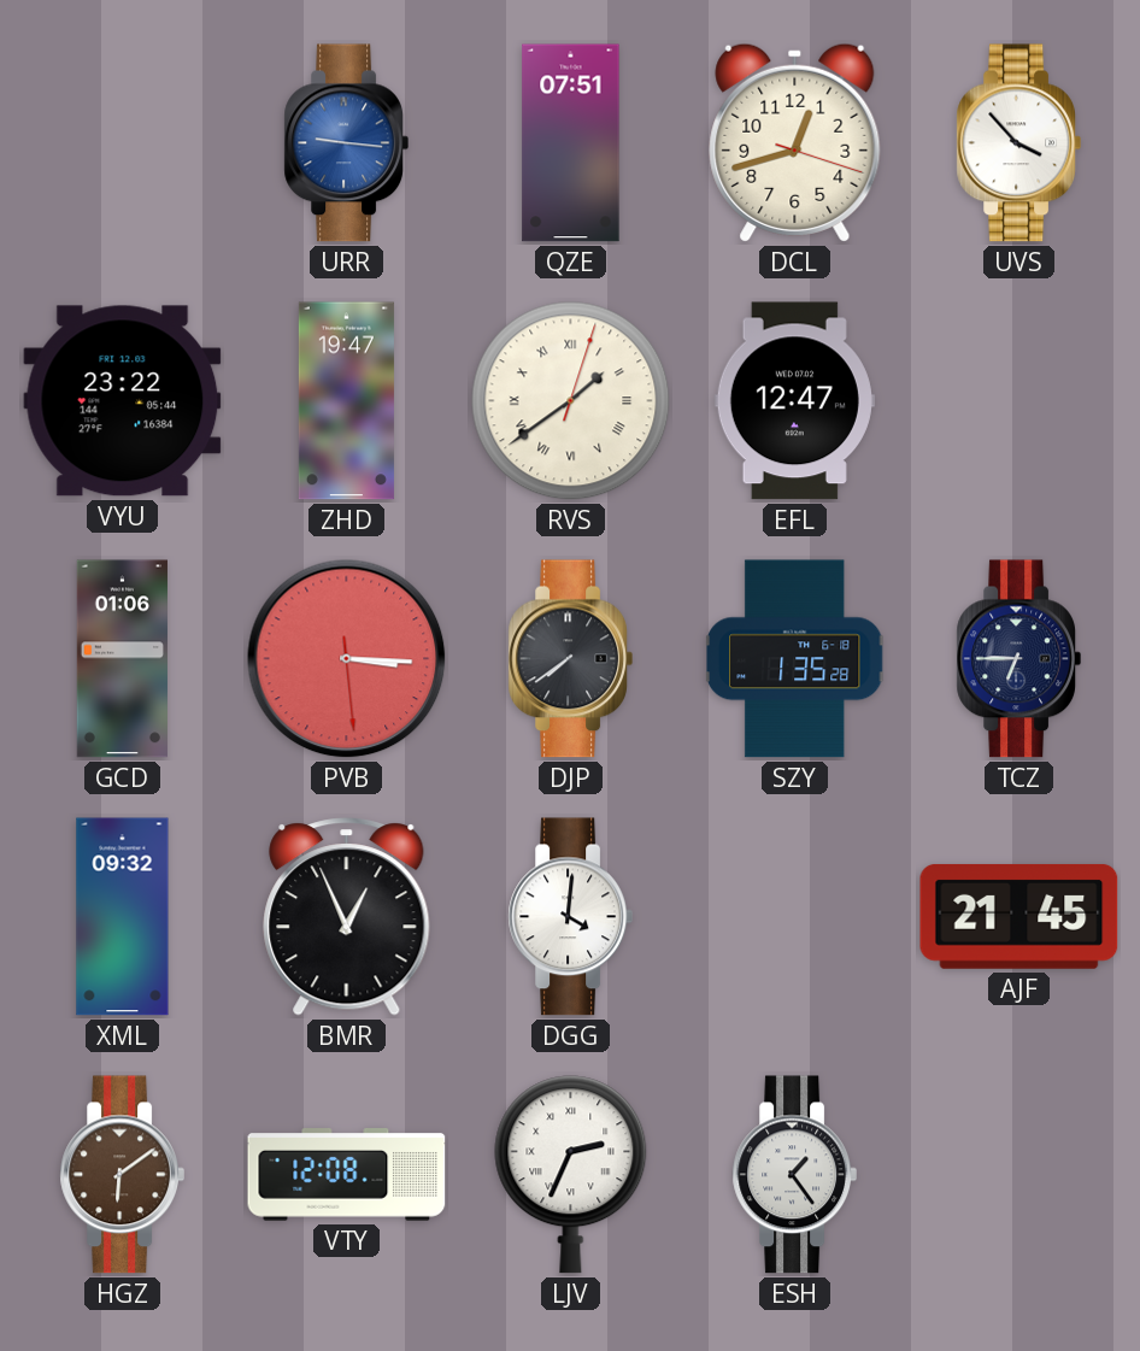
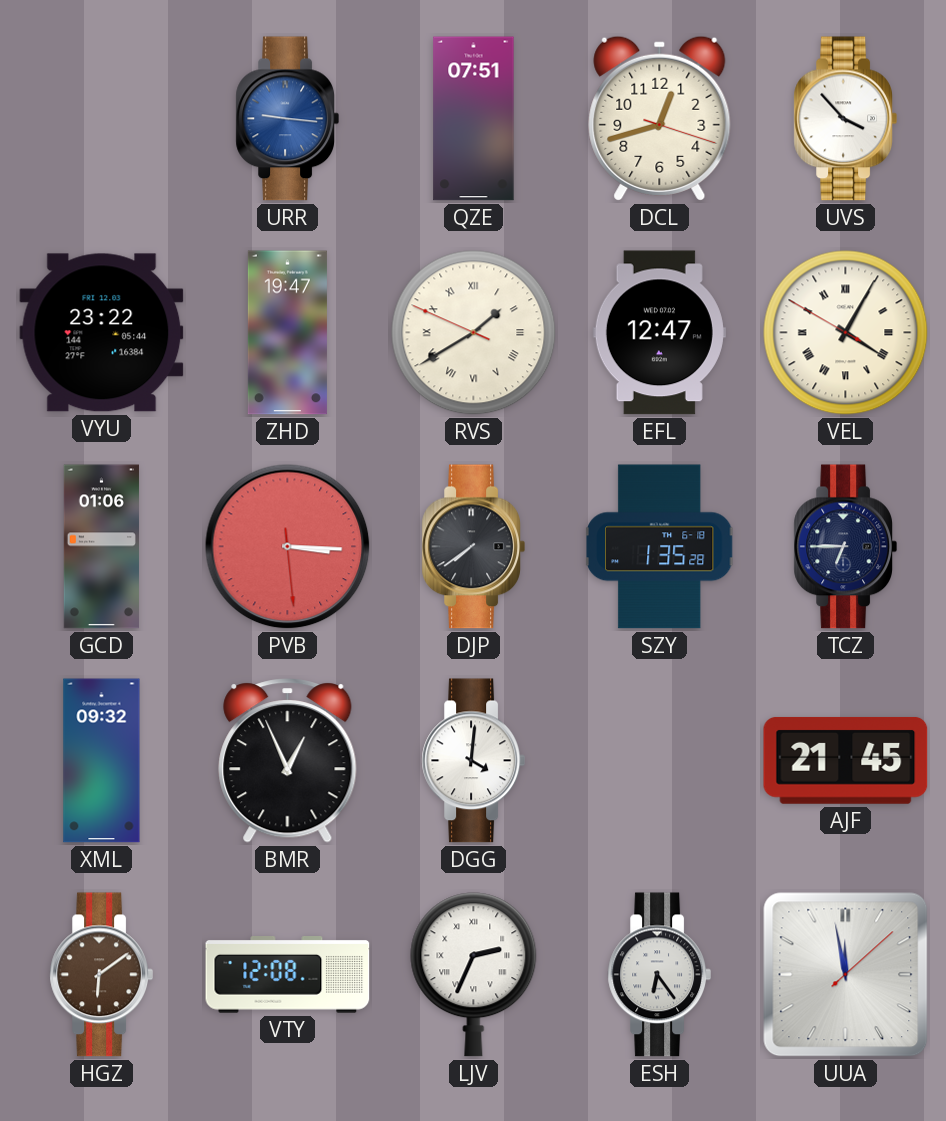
RVS: 1:39:03 -> 1:39:49 (474, 333)
VEL: none -> 4:04 (846, 333)
ESH: 1:24 -> 6:24 (659, 975)
UUA: none -> 11:58 (846, 975)
